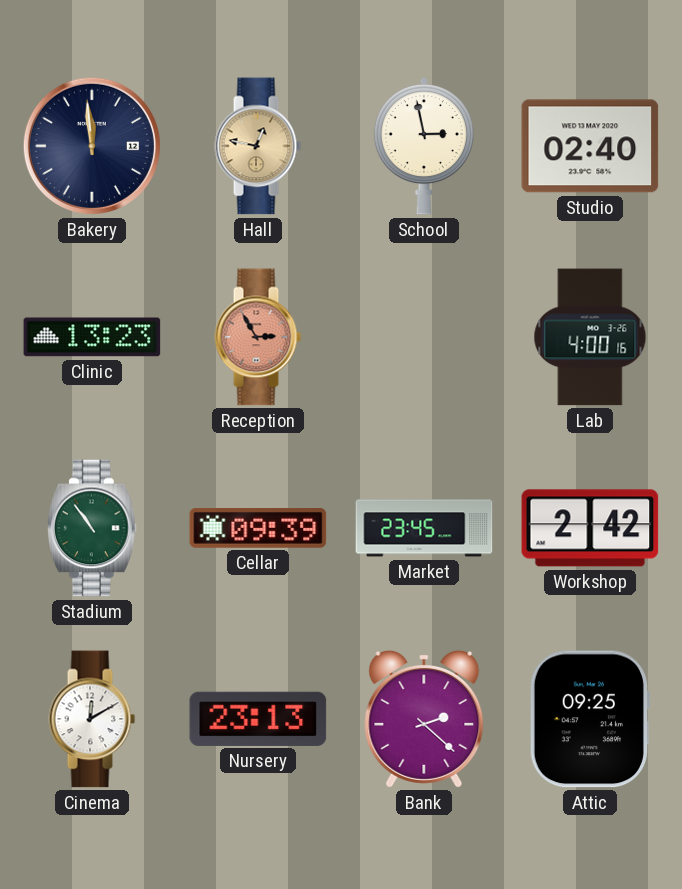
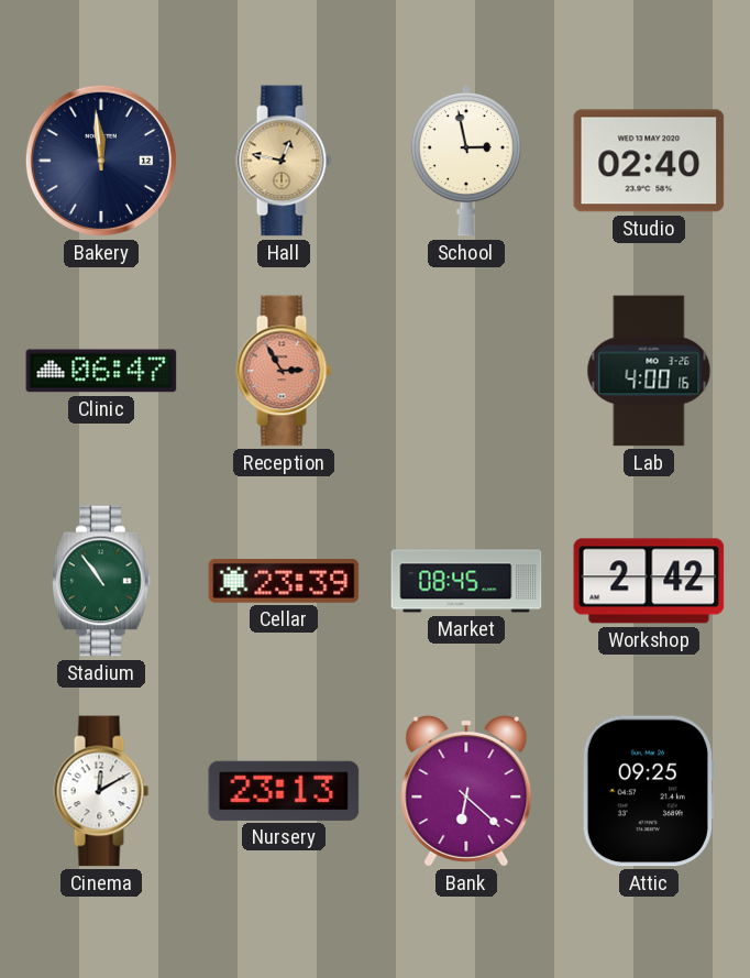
Clinic: 13:23 -> 06:47 (101, 371)
Cellar: 09:39 -> 23:39 (284, 582)
Market: 23:45 -> 08:45 (466, 581)
Bank: 2:22 -> 6:22 (466, 791)
